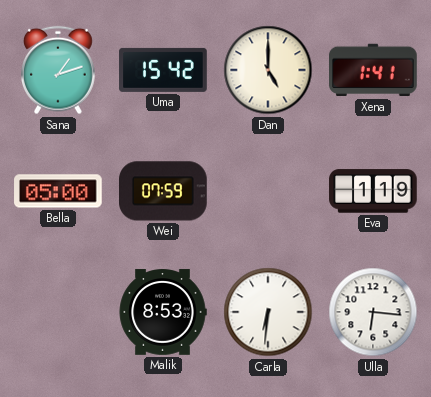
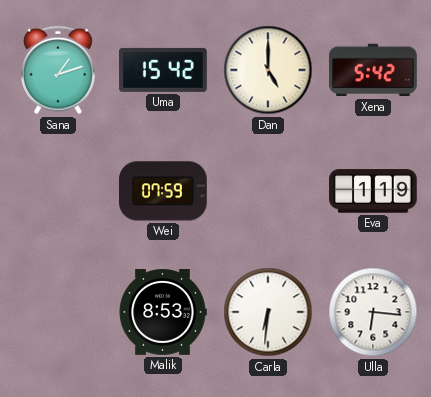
Xena: 1:41 -> 5:42 (374, 70)
Bella: 05:00 -> none (58, 191)
